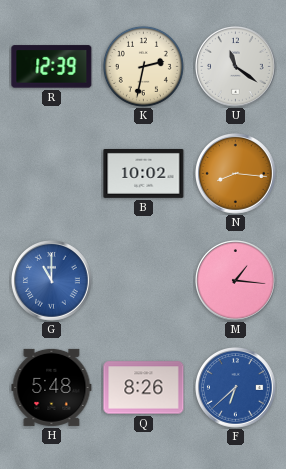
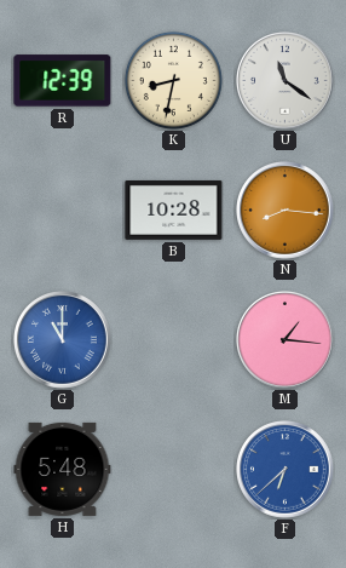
K: 2:32 -> 8:32 (173, 80)
B: 10:02 -> 10:28 (174, 210)
Q: 8:26 -> none (144, 388)
